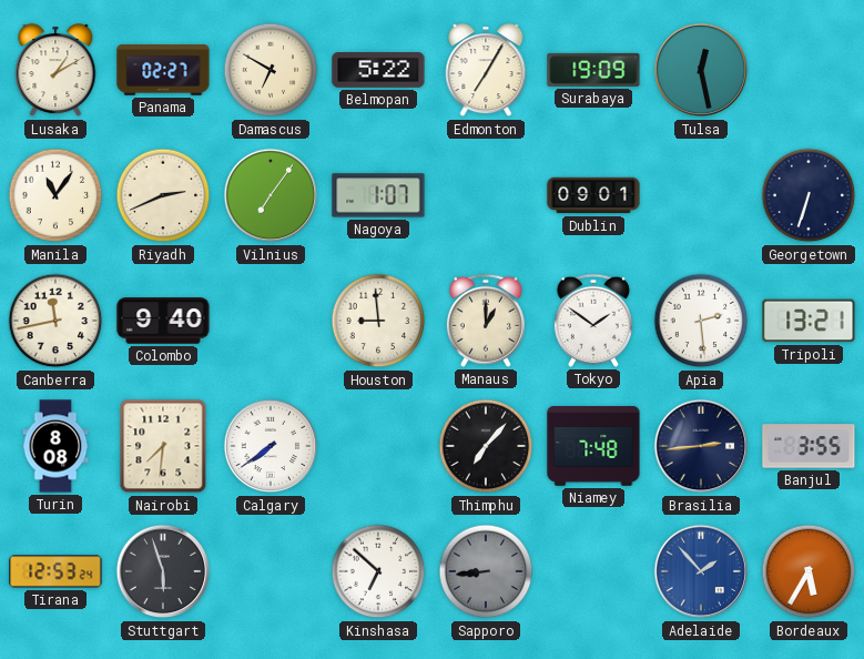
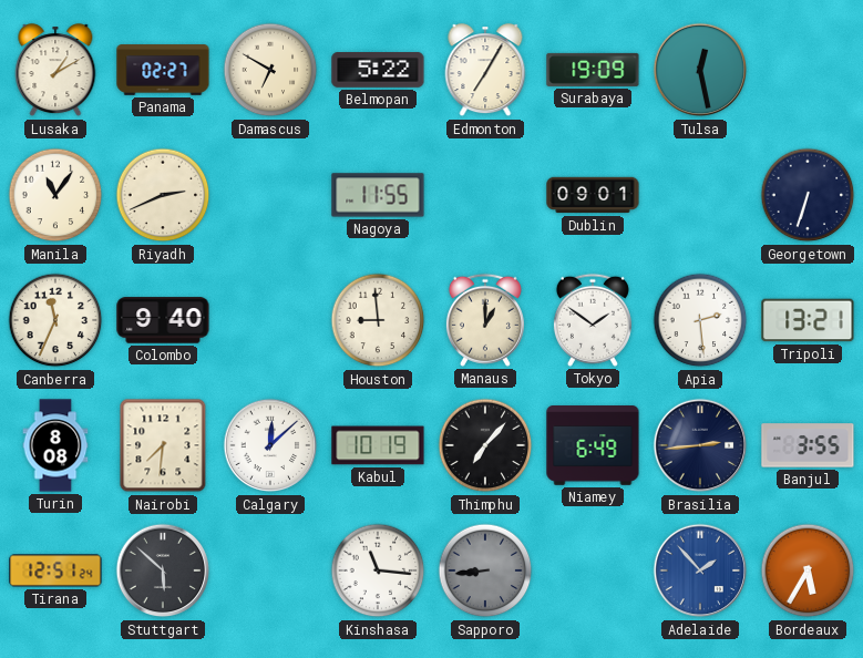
Vilnius: 7:06 -> none (271, 195)
Nagoya: 1:07 -> 11:55 (378, 195)
Canberra: 11:43 -> 11:34 (55, 320)
Calgary: 7:39 -> 12:08 (270, 445)
Kabul: none -> 10:19 (378, 445)
Niamey: 7:48 -> 6:49 (593, 446)
Tirana: 12:53 -> 12:51 (55, 570)
Stuttgart: 5:57 -> 5:52 (163, 570)
Kinshasa: 6:52 -> 11:16 (378, 570)
